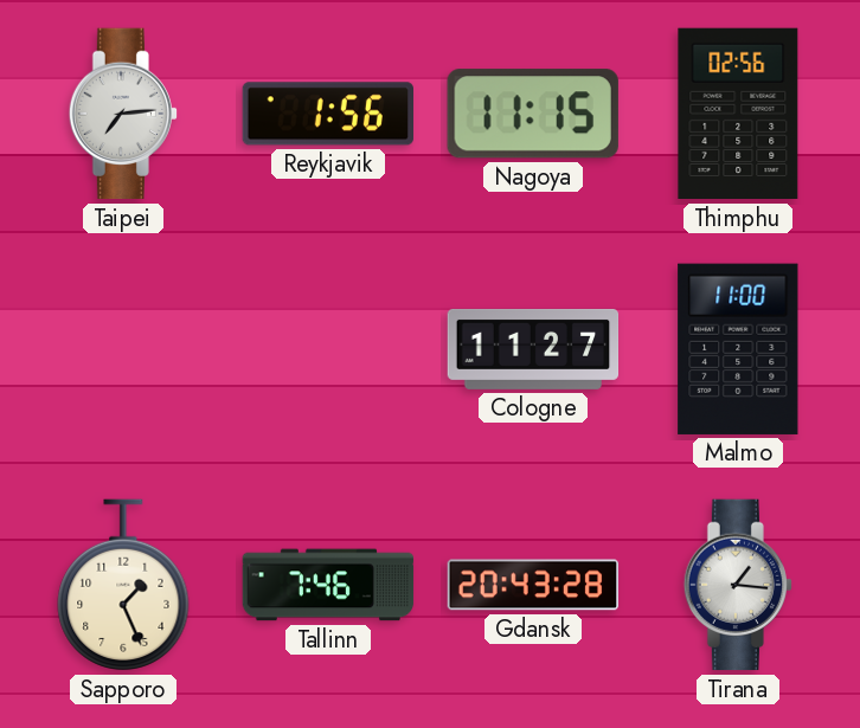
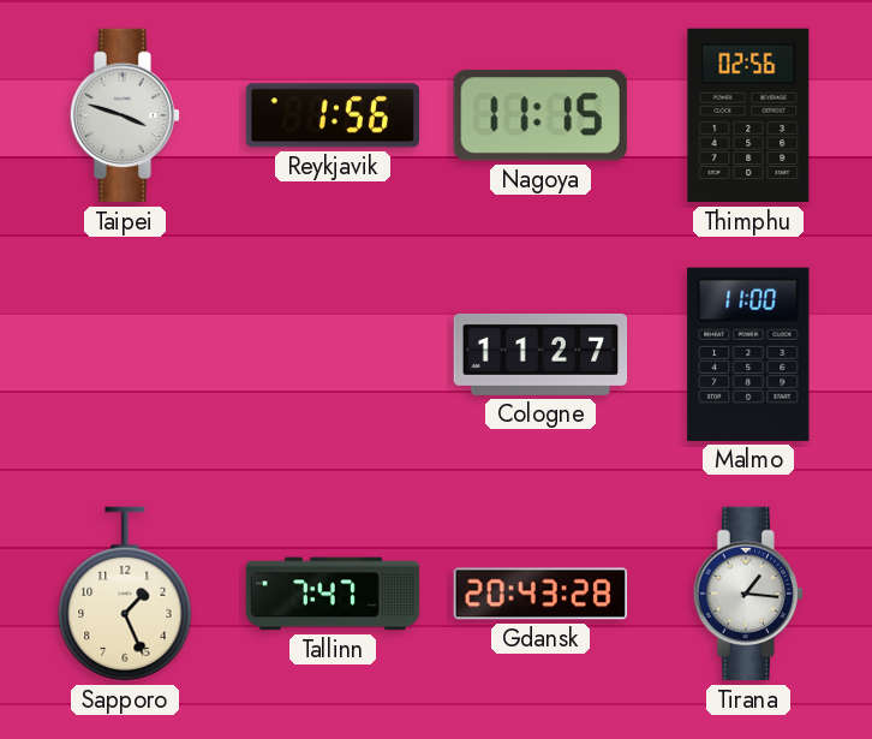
Taipei: 7:14 -> 3:48 (124, 115)
Tallinn: 7:46 -> 7:47 (333, 594)
